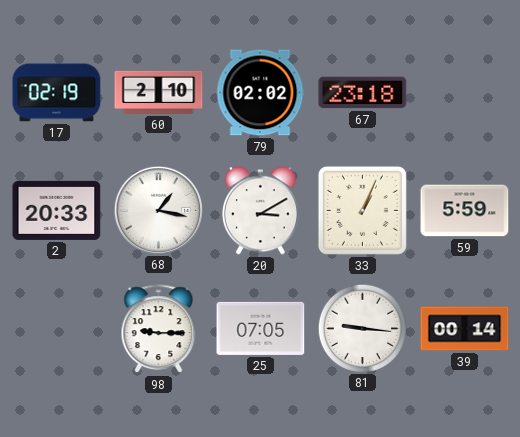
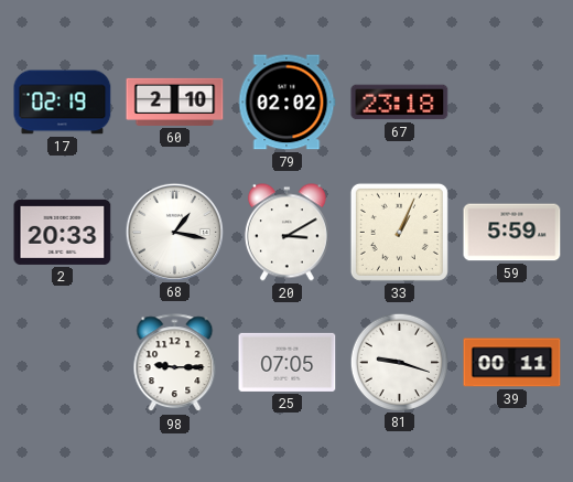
81: 9:16 -> 9:18 (399, 362)
39: 00:14 -> 00:11 (512, 363)
